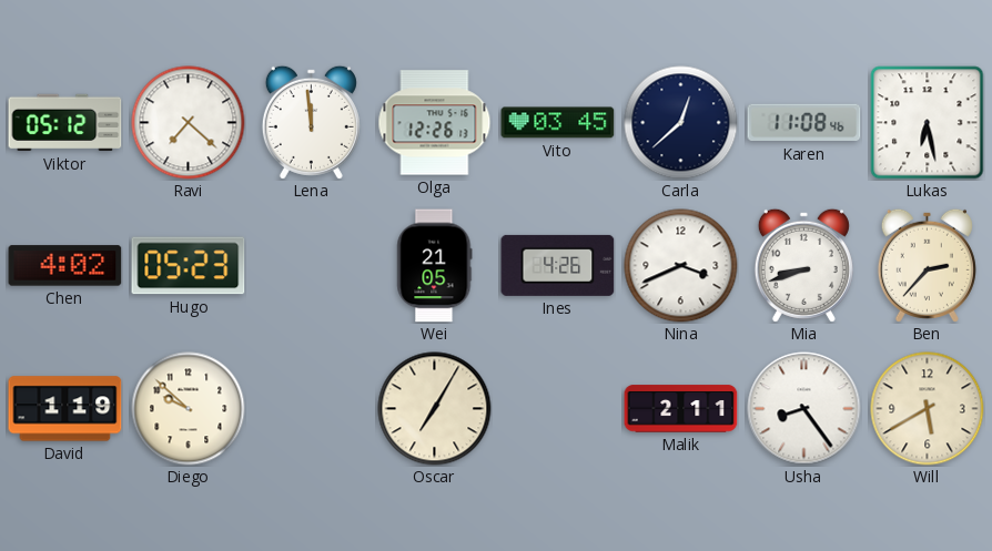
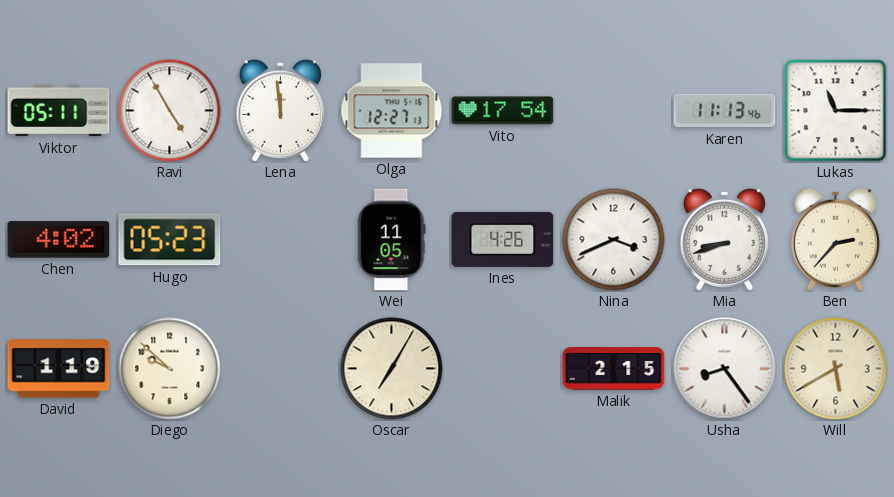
Viktor: 05:12 -> 05:11 (59, 111)
Ravi: 7:22 -> 4:55 (170, 111)
Olga: 12:26 -> 12:27 (392, 111)
Vito: 03:45 -> 17:54 (503, 111)
Carla: 12:38 -> none (681, 123)
Karen: 11:08 -> 11:13 (725, 111)
Lukas: 6:28 -> 11:15 (836, 111)
Wei: 21:05 -> 11:05 (392, 240)
Malik: 2:11 -> 2:15 (614, 369)
